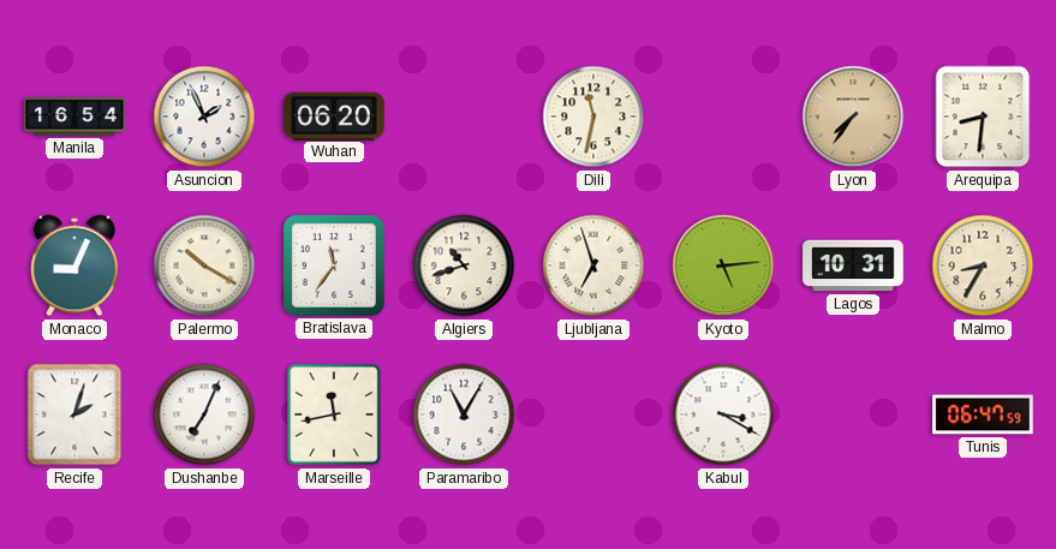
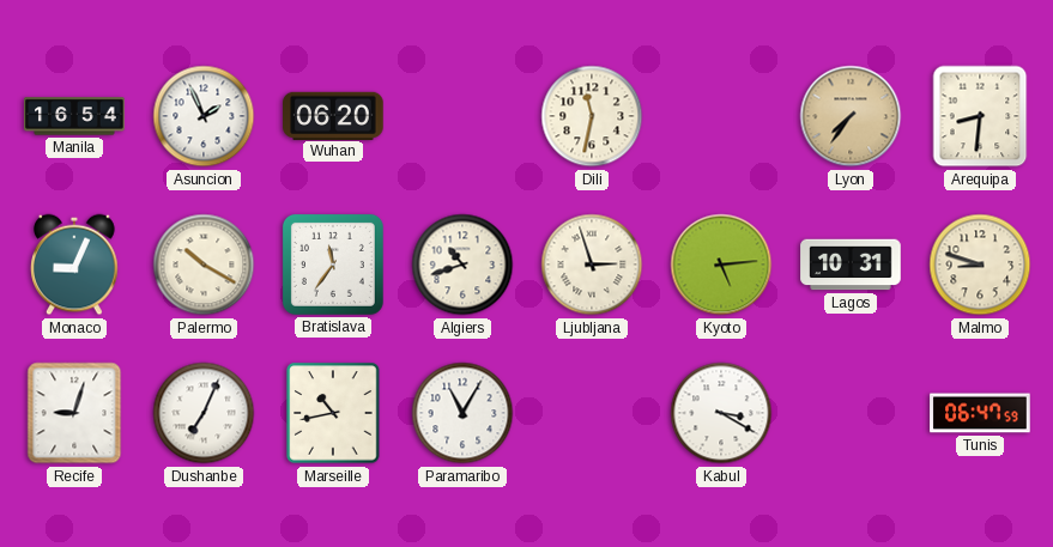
Ljubljana: 6:57 -> 2:57 (592, 265)
Malmo: 8:35 -> 8:48 (980, 265)
Recife: 2:03 -> 9:03 (74, 413)
Marseille: 11:43 -> 10:43 (333, 413)
